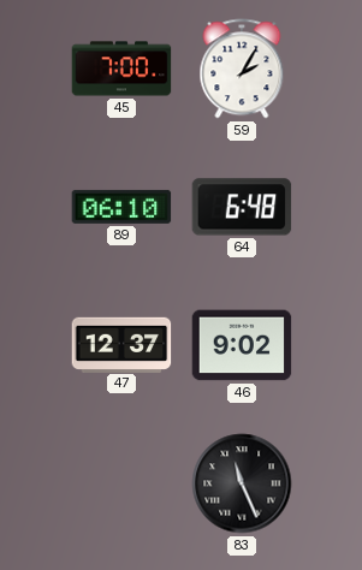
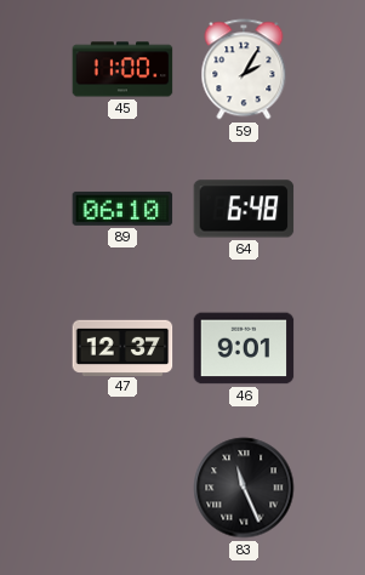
45: 7:00 -> 11:00 (122, 69)
46: 9:02 -> 9:01 (244, 348)
